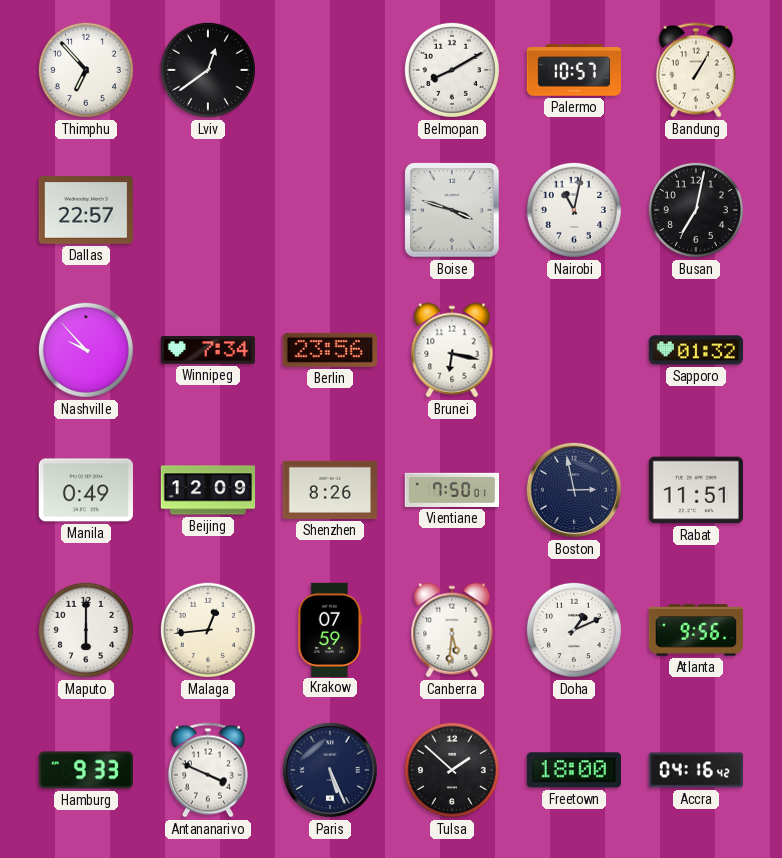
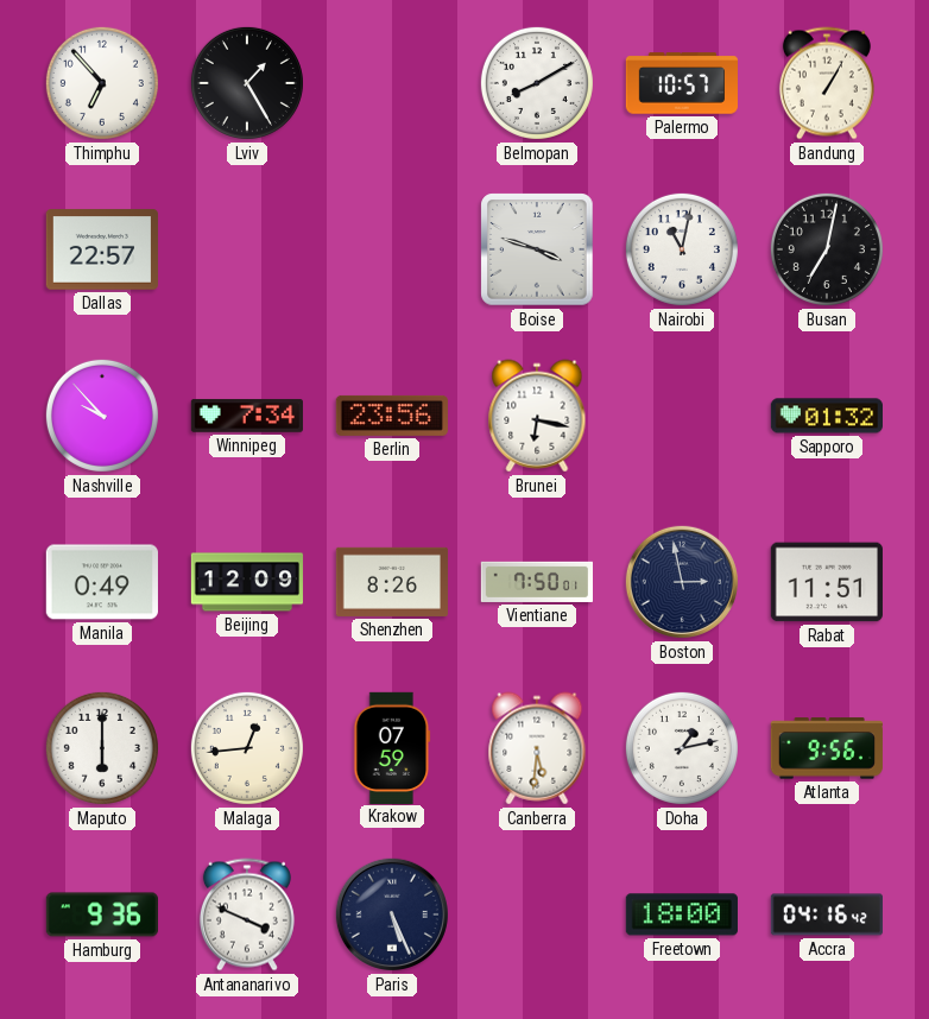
Lviv: 12:39 -> 1:25 (247, 83)
Doha: 1:11 -> 1:13 (682, 748)
Hamburg: 9:33 -> 9:36 (101, 914)
Tulsa: 1:52 -> none (452, 770)
